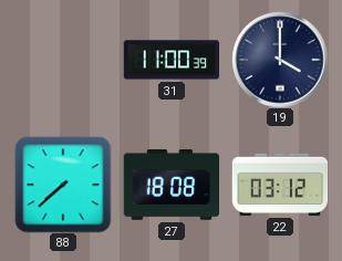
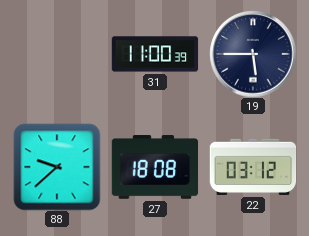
19: 4:00 -> 5:45 (253, 54)
88: 7:38 -> 9:38 (57, 167)
